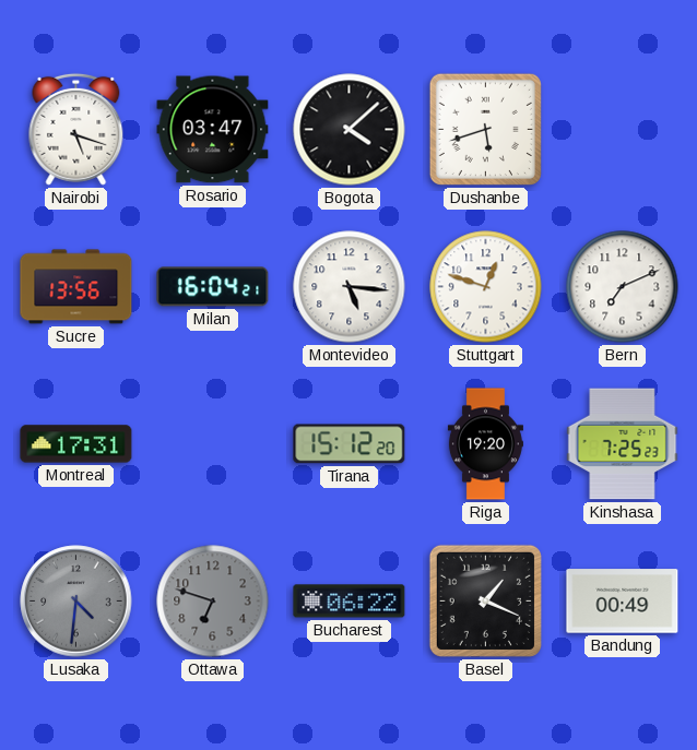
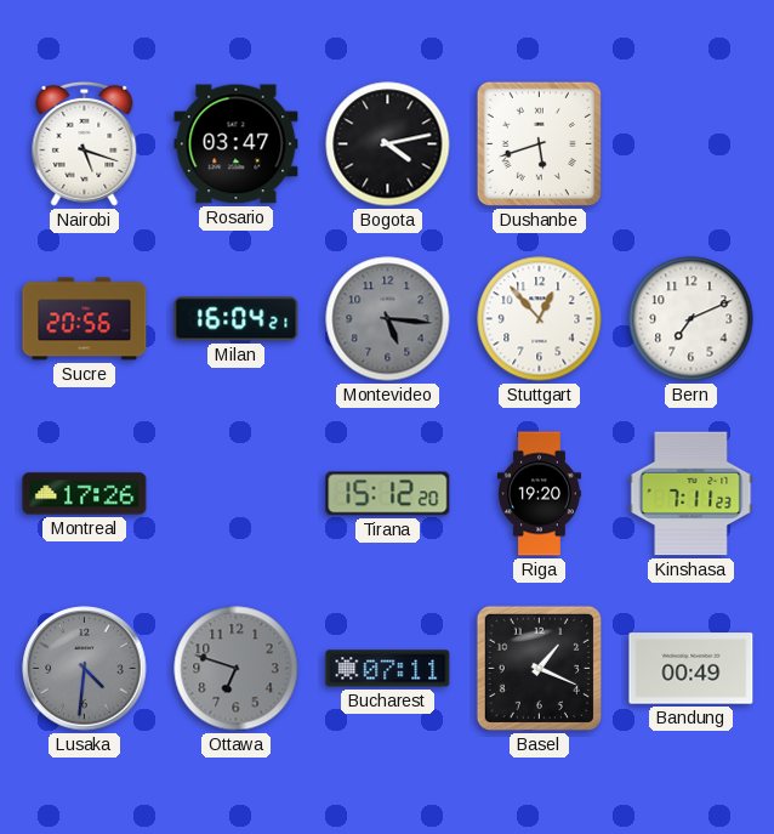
Bogota: 4:08 -> 4:13 (388, 144)
Sucre: 13:56 -> 20:56 (85, 319)
Montevideo dial: white -> grey (388, 319)
Stuttgart: 12:48 -> 12:53 (540, 319)
Montreal: 17:31 -> 17:26 (85, 494)
Kinshasa: 7:25 -> 7:11 (692, 494)
Bucharest: 06:22 -> 07:11 (388, 669)
